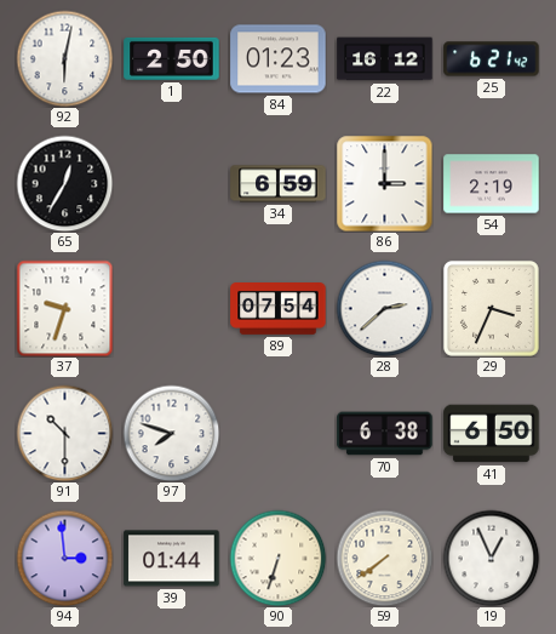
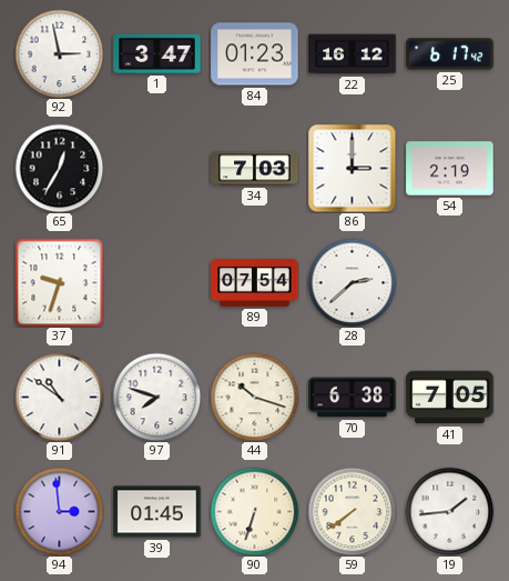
92: 6:02 -> 2:58 (59, 53)
1: 2:50 -> 3:47 (157, 53)
25: 6:21 -> 6:17 (450, 54)
34: 6:59 -> 7:03 (255, 169)
29: 3:34 -> none (491, 308)
91: 10:30 -> 10:51 (59, 397)
44: none -> 10:18 (254, 397)
41: 6:50 -> 7:05 (450, 398)
39: 01:44 -> 01:45 (157, 512)
19: 12:56 -> 1:44 (449, 511)
